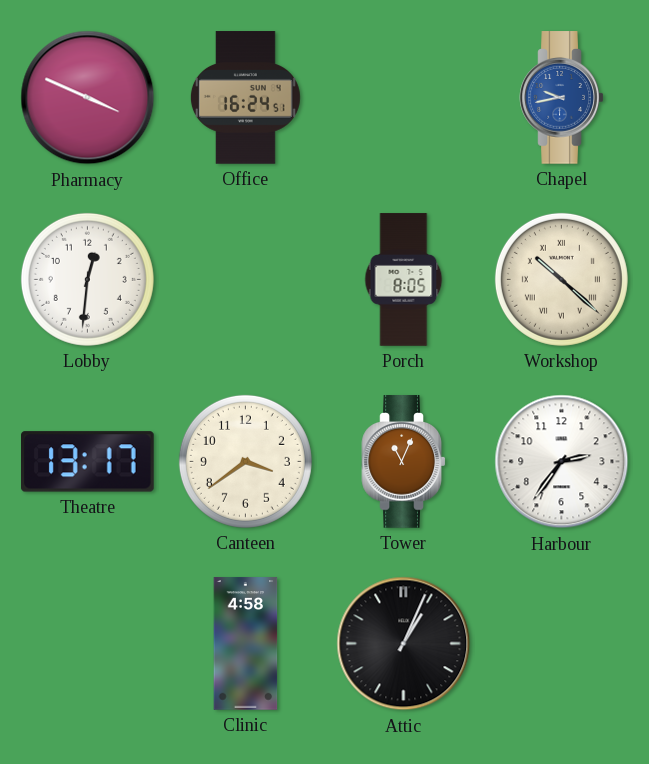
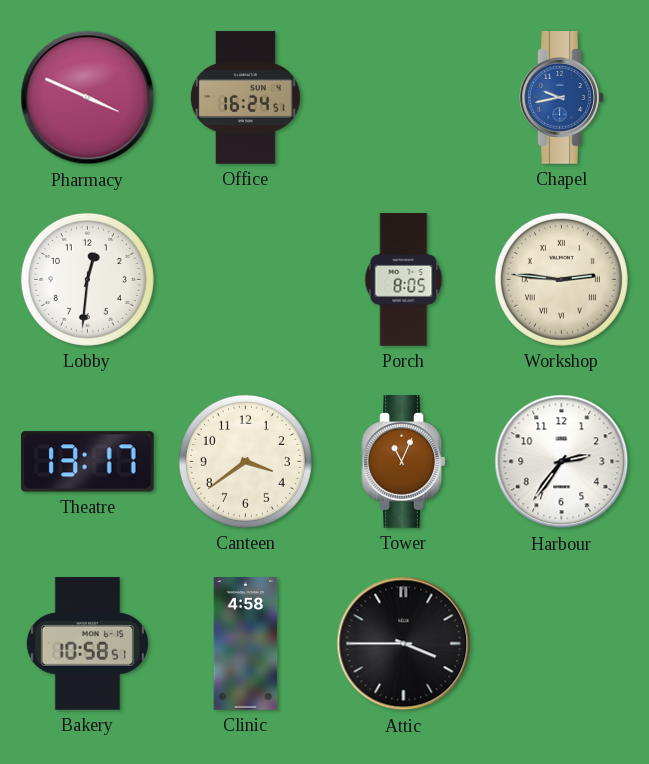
Workshop: 10:22 -> 2:46 (561, 279)
Bakery: none -> 10:58 (87, 644)
Attic: 1:04 -> 3:45 (404, 644)
